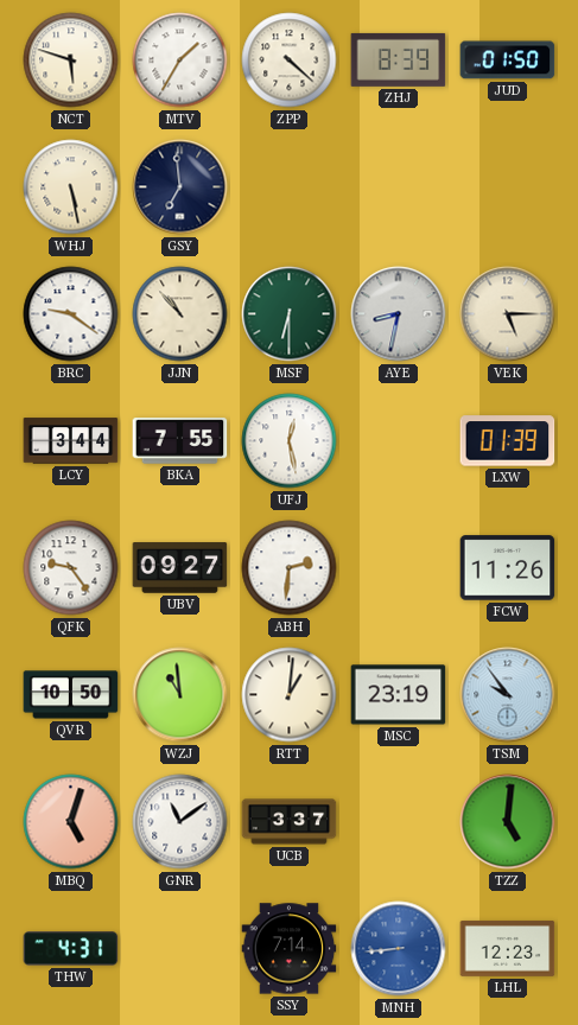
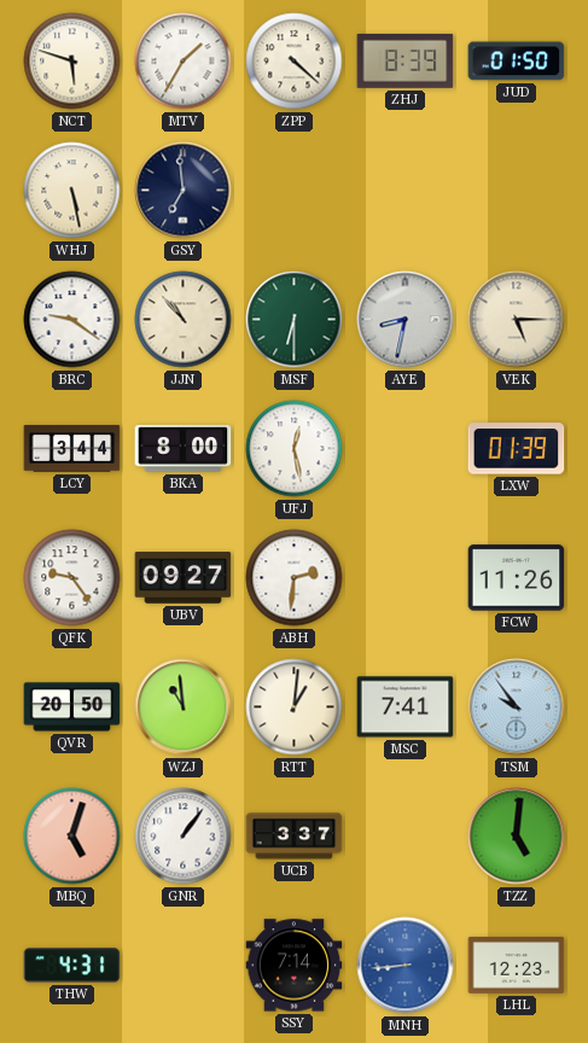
BKA: 7:55 -> 8:00 (184, 449)
QVR: 10:50 -> 20:50 (72, 707)
MSC: 23:19 -> 7:41 (406, 707)
GNR: 11:09 -> 1:06 (184, 837)
